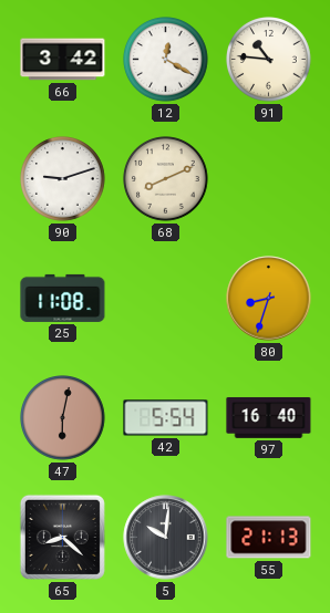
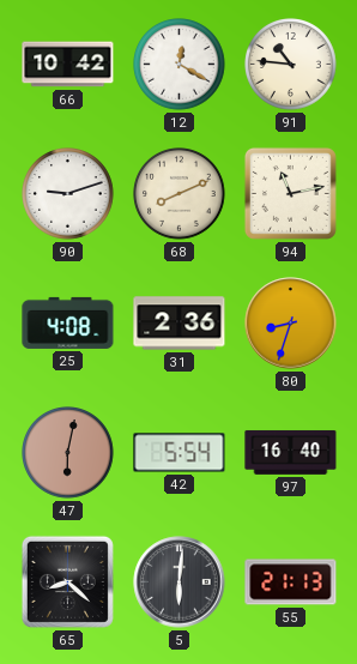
66: 3:42 -> 10:42 (68, 65)
94: none -> 11:13 (290, 193)
25: 11:08 -> 4:08 (68, 322)
31: none -> 2:36 (180, 324)
5: 10:01 -> 6:01 (180, 582)
